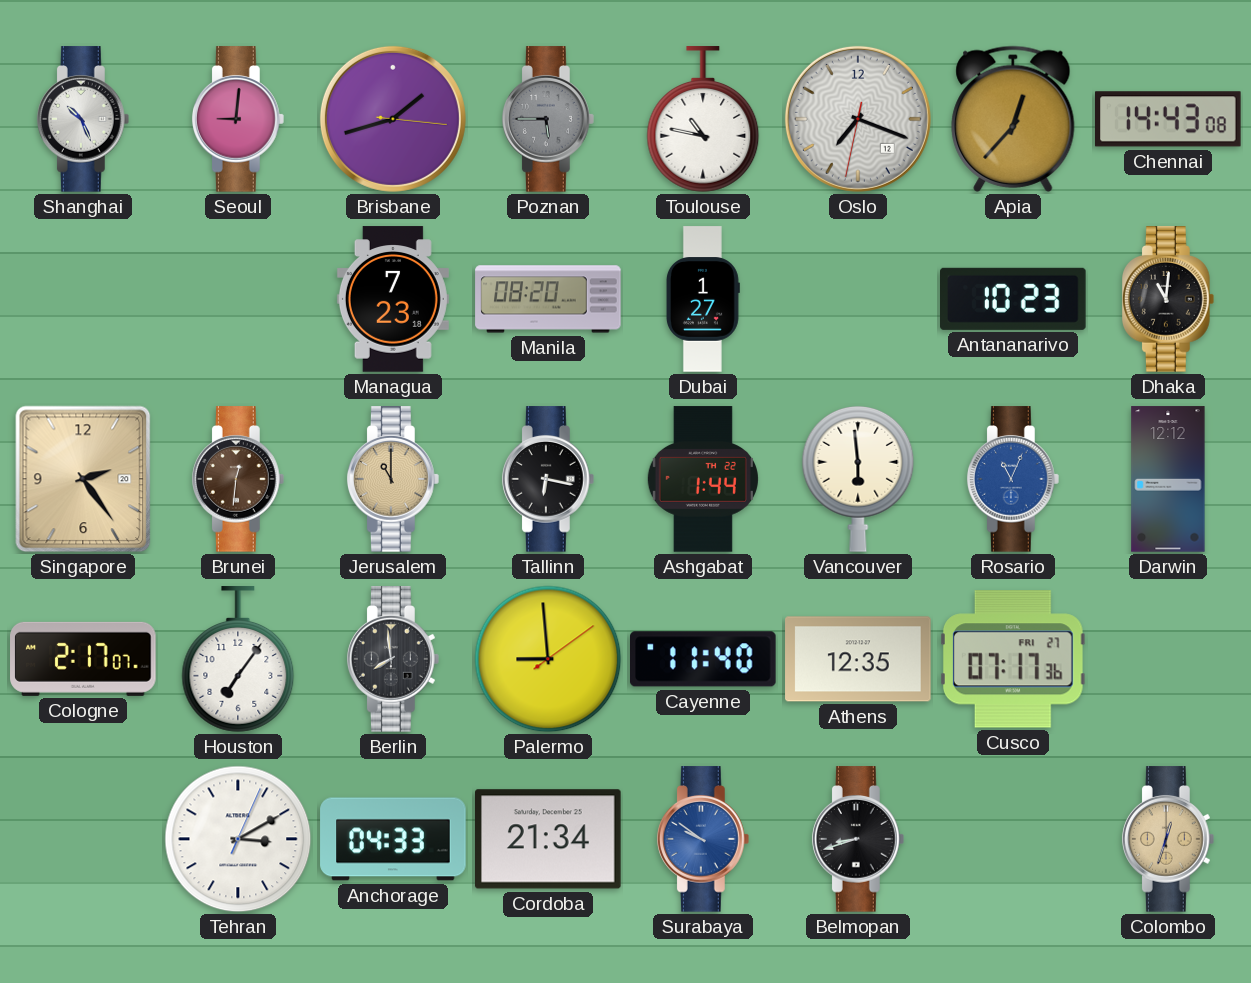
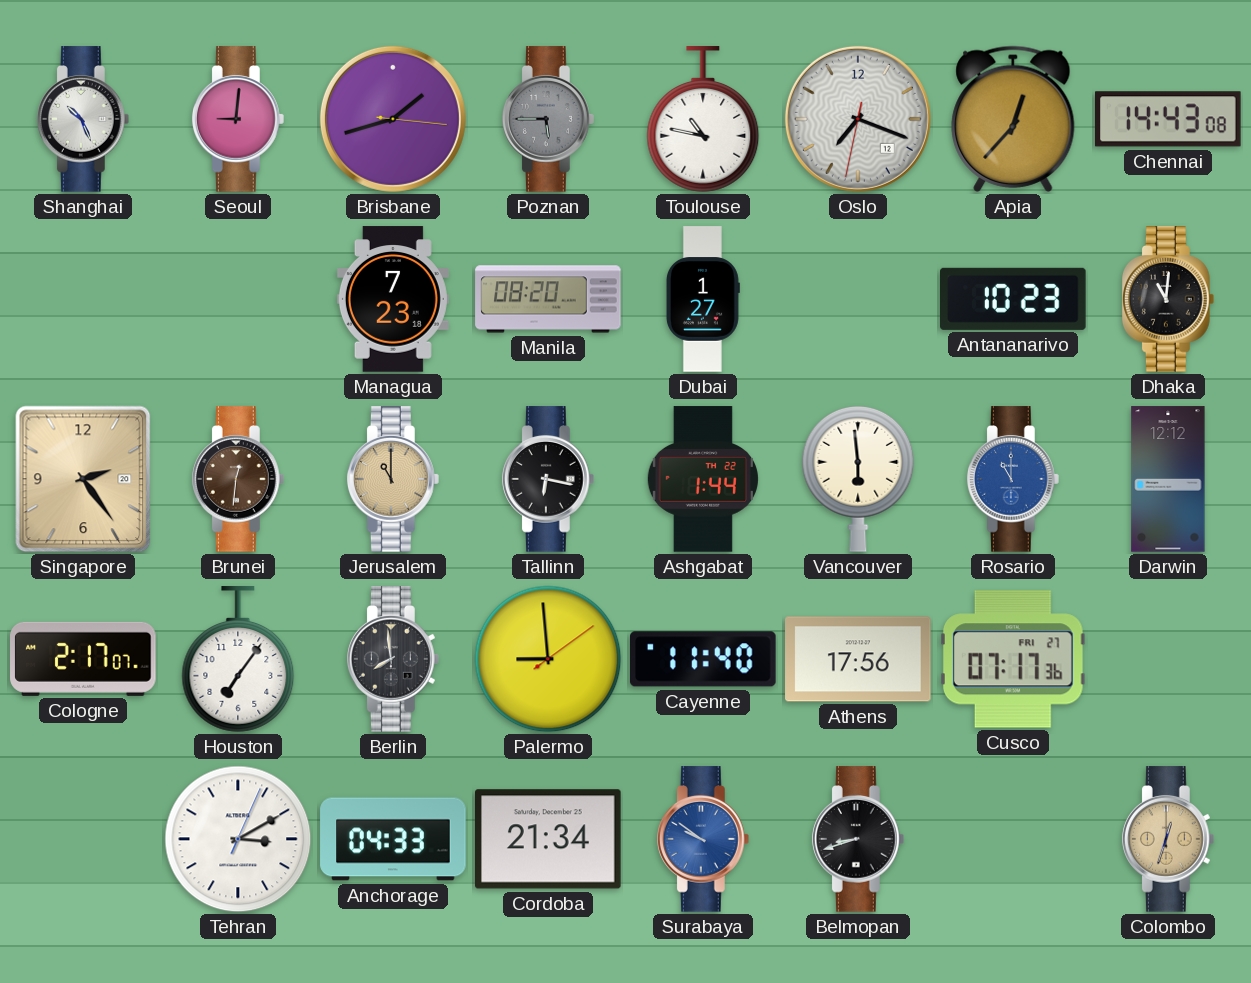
Rosario: 11:04 -> 11:00 (1013, 479)
Athens: 12:35 -> 17:56 (858, 659)
